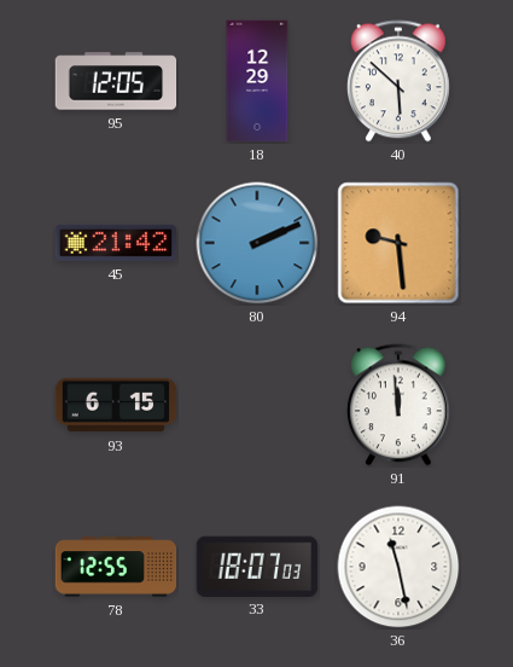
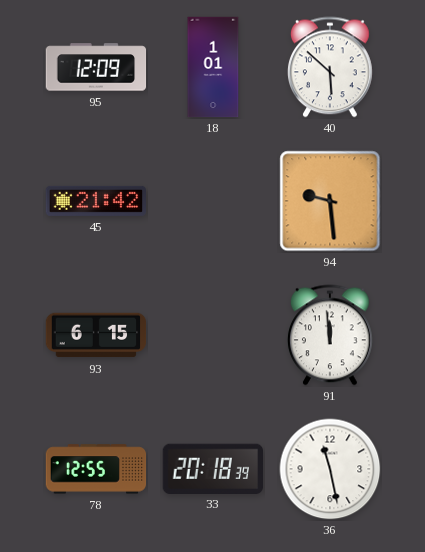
95: 12:05 -> 12:09 (96, 67)
18: 12:29 -> 1:01 (213, 67)
80: 2:11 -> none (257, 243)
33: 18:07 -> 20:18 (212, 468)
